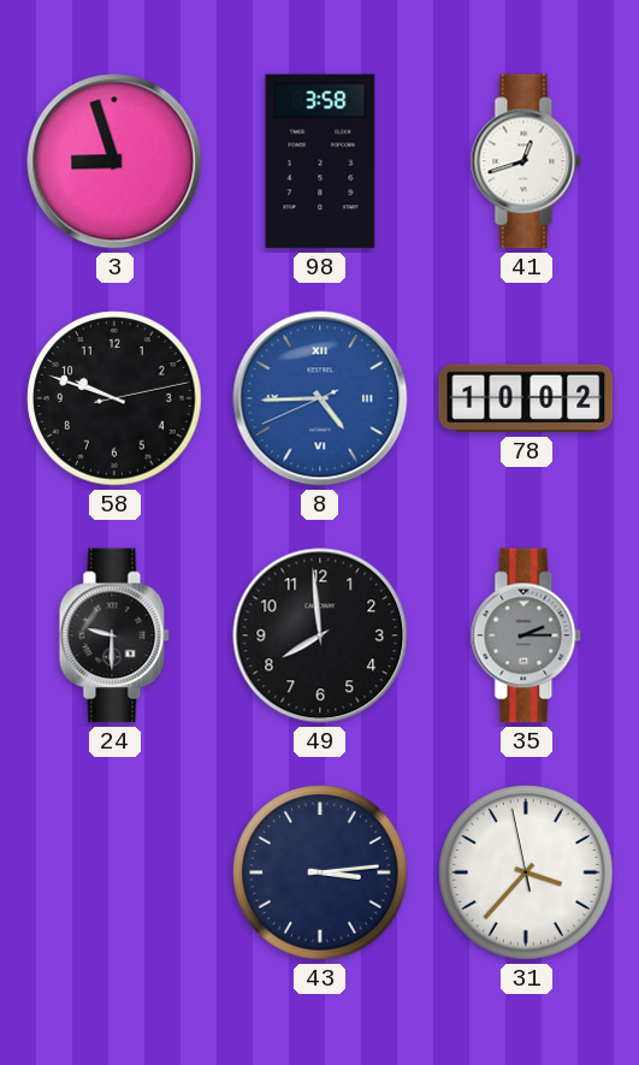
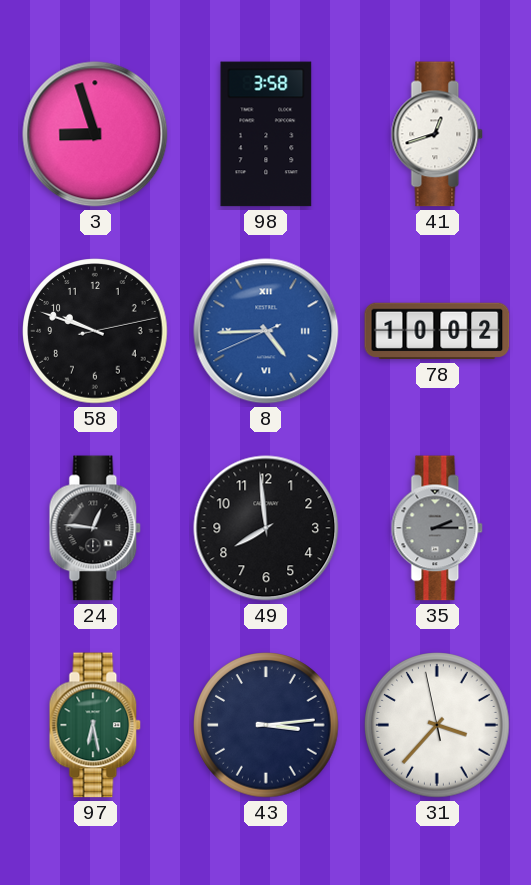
24: 9:30 -> 12:46 (95, 528)
97: none -> 6:28 (95, 725)
